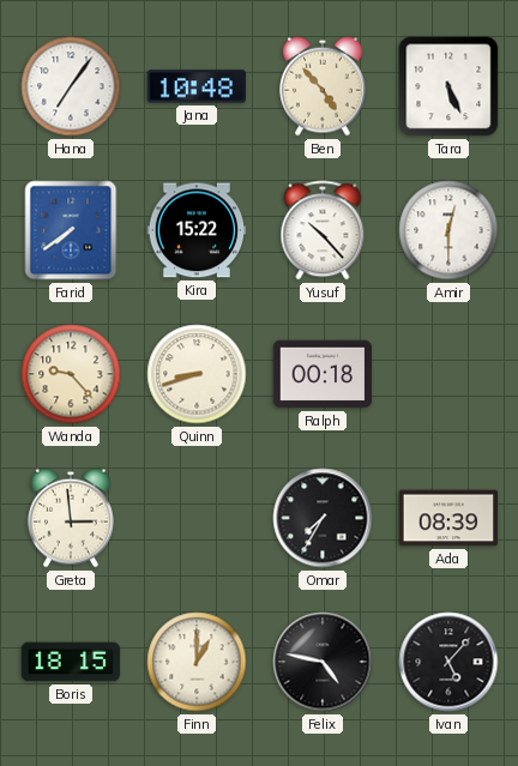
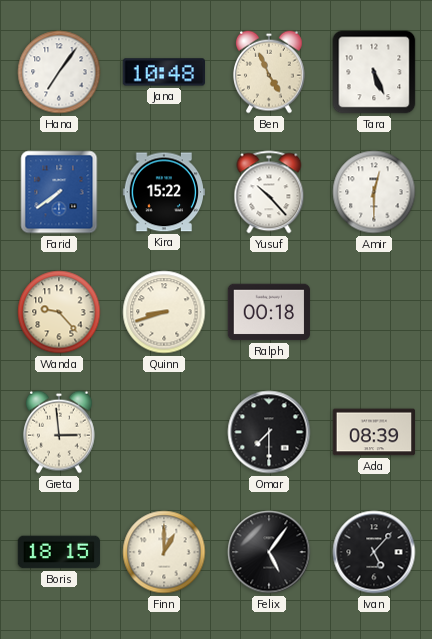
Ben: 4:53 -> 4:56 (270, 72)
Omar: 7:35 -> 7:30 (269, 432)
Felix: 4:47 -> 5:06 (269, 552)
